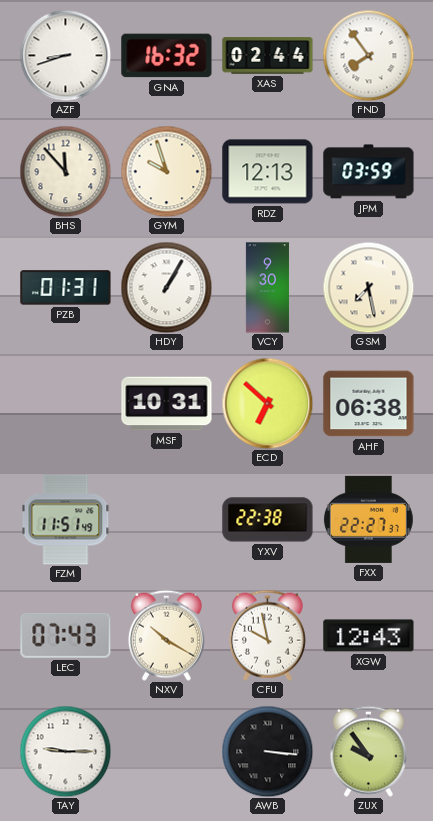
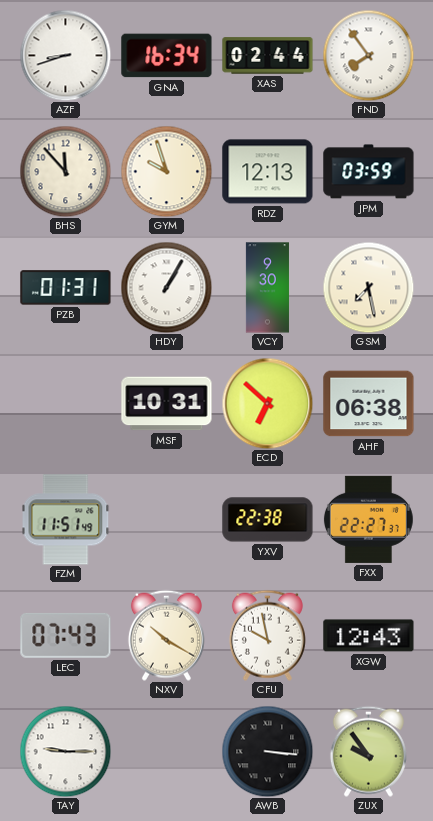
GNA: 16:32 -> 16:34 (167, 56)
